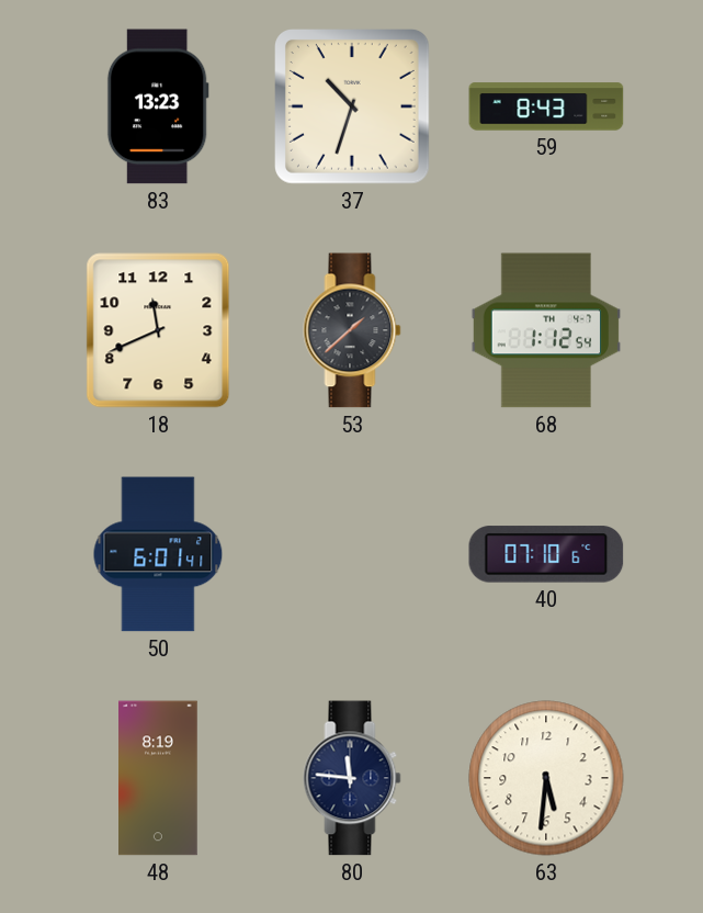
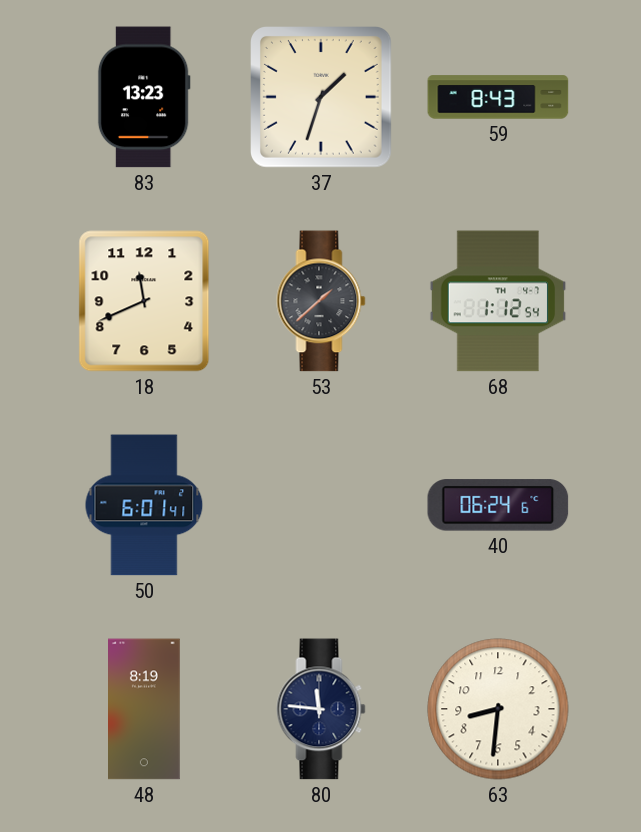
37: 10:33 -> 1:33 (322, 98)
40: 07:10 -> 06:24 (498, 505)
63: 5:31 -> 8:31 (498, 709)
